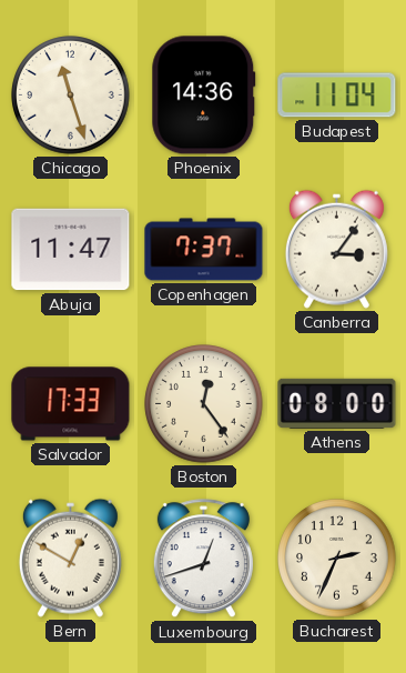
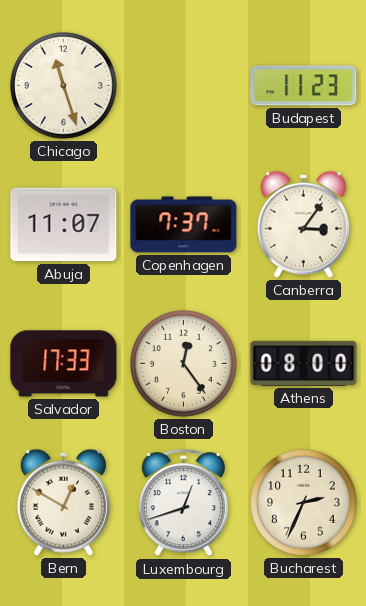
Phoenix: 14:36 -> none (204, 96)
Budapest: 11:04 -> 11:23 (304, 86)
Abuja: 11:47 -> 11:07 (64, 225)
